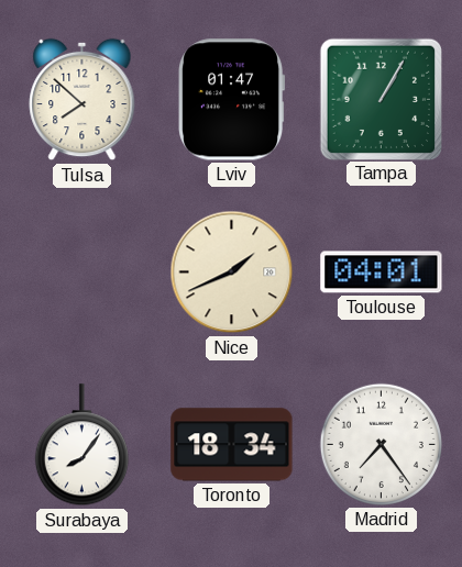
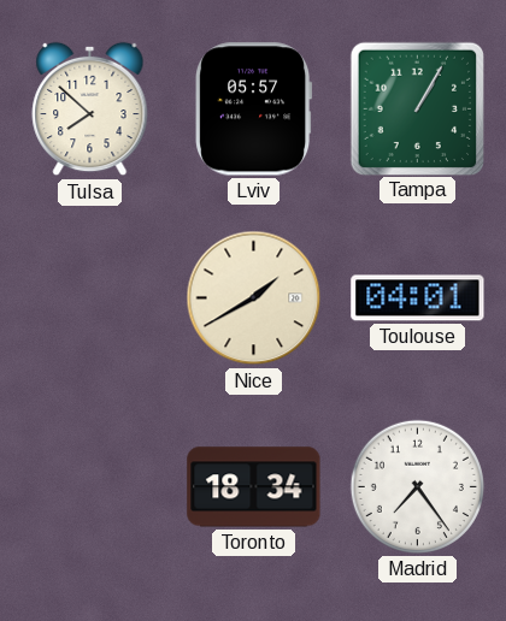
Lviv: 01:47 -> 05:57 (254, 110)
Nice: 1:41 -> 1:40 (254, 298)
Surabaya: 8:06 -> none (81, 445)
